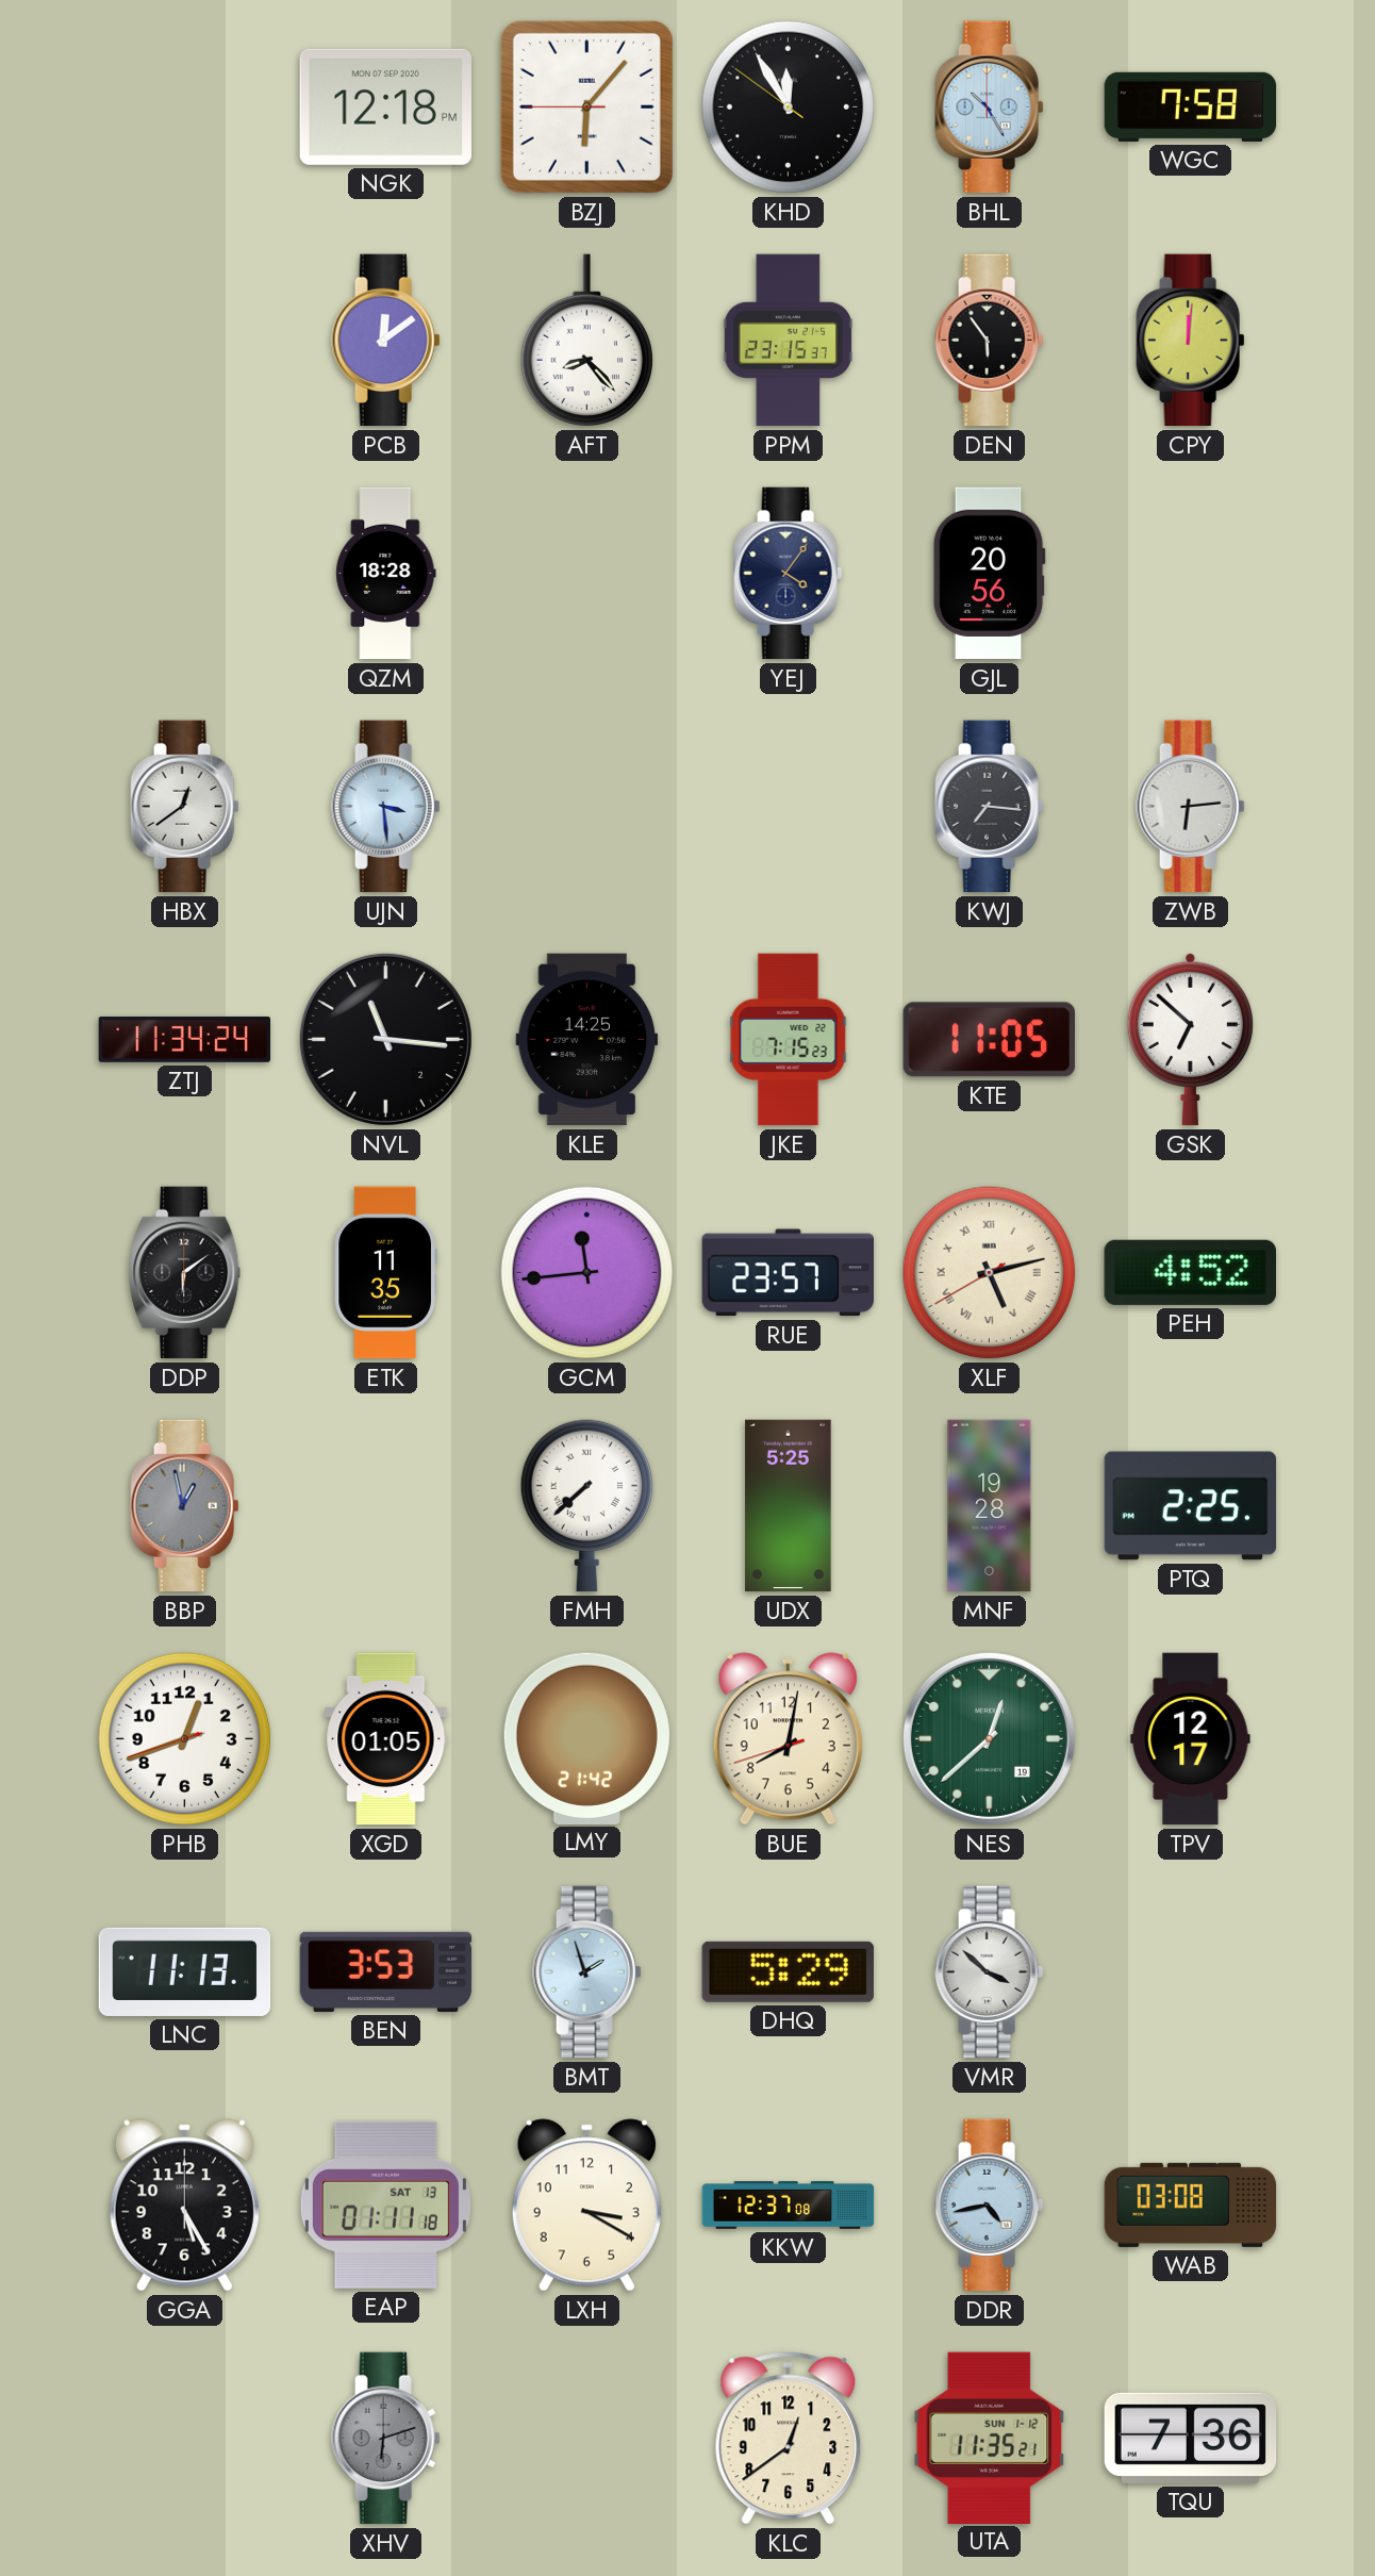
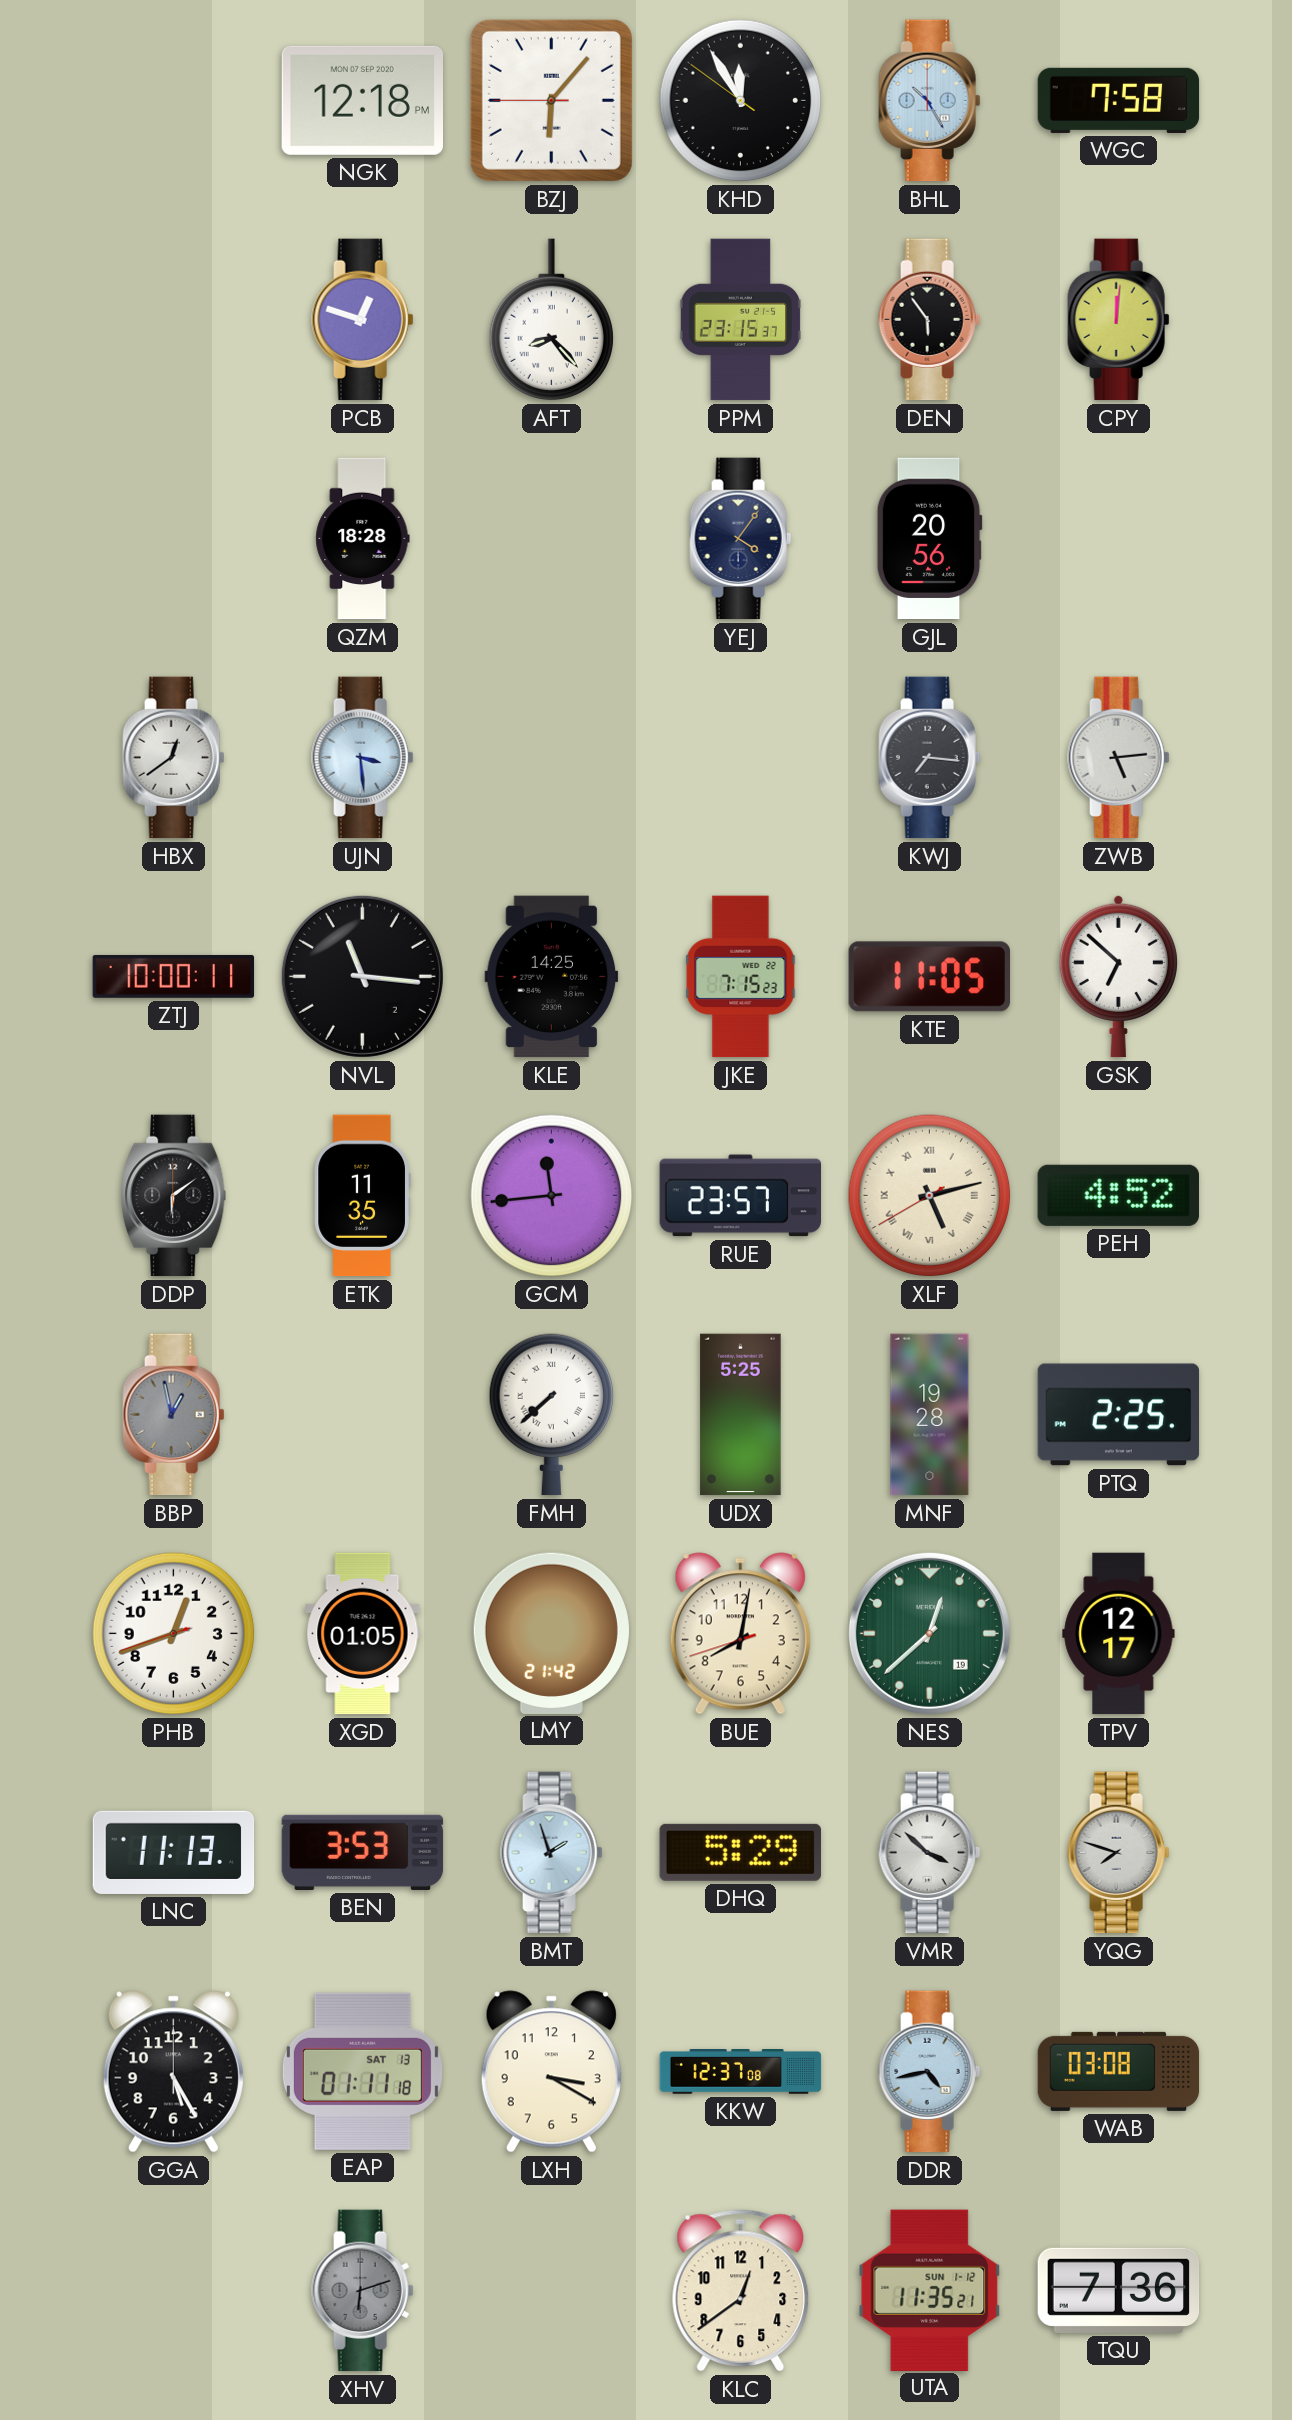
PCB: 12:09 -> 12:48 (363, 320)
ZWB: 6:14 -> 5:14 (1119, 758)
ZTJ: 11:34 -> 10:00 (174, 976)
YQG: none -> 7:48 (1119, 1853)
